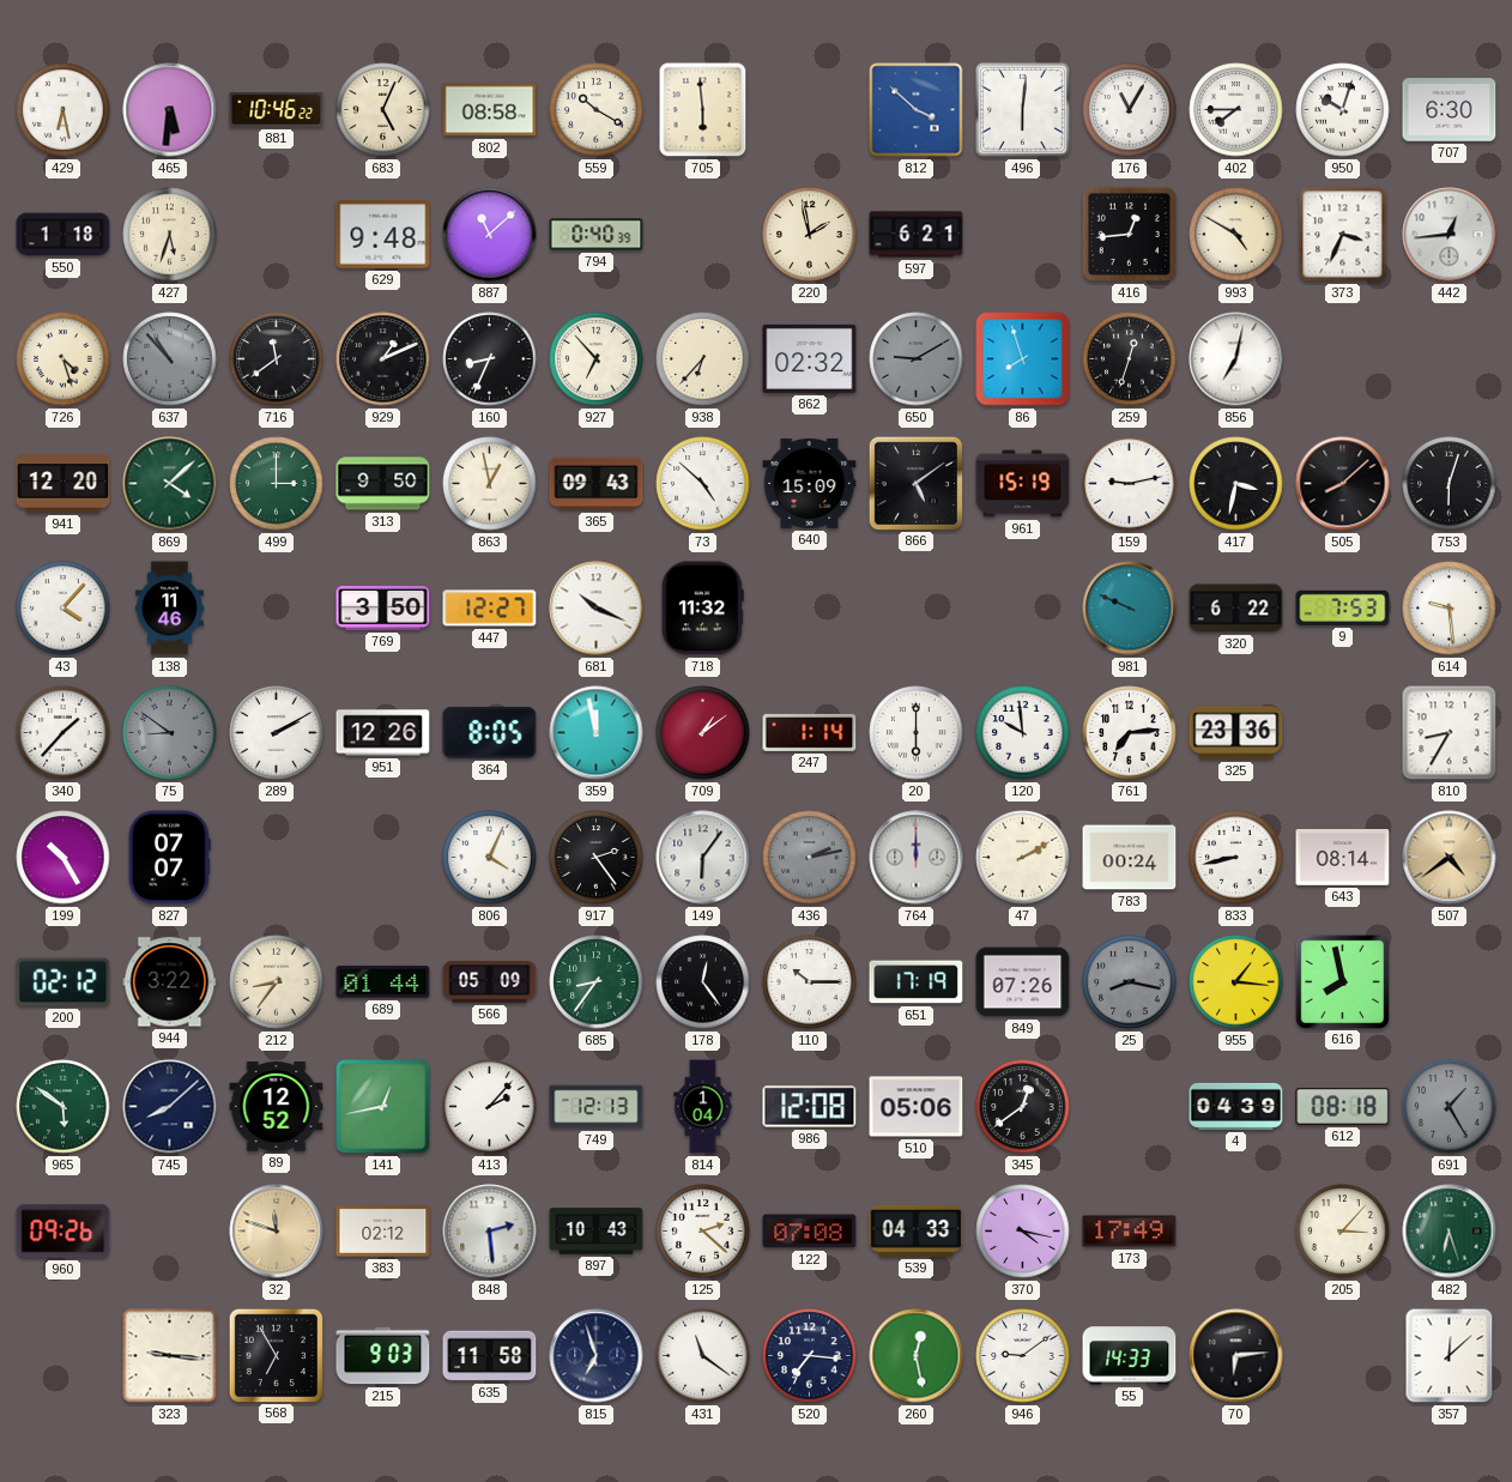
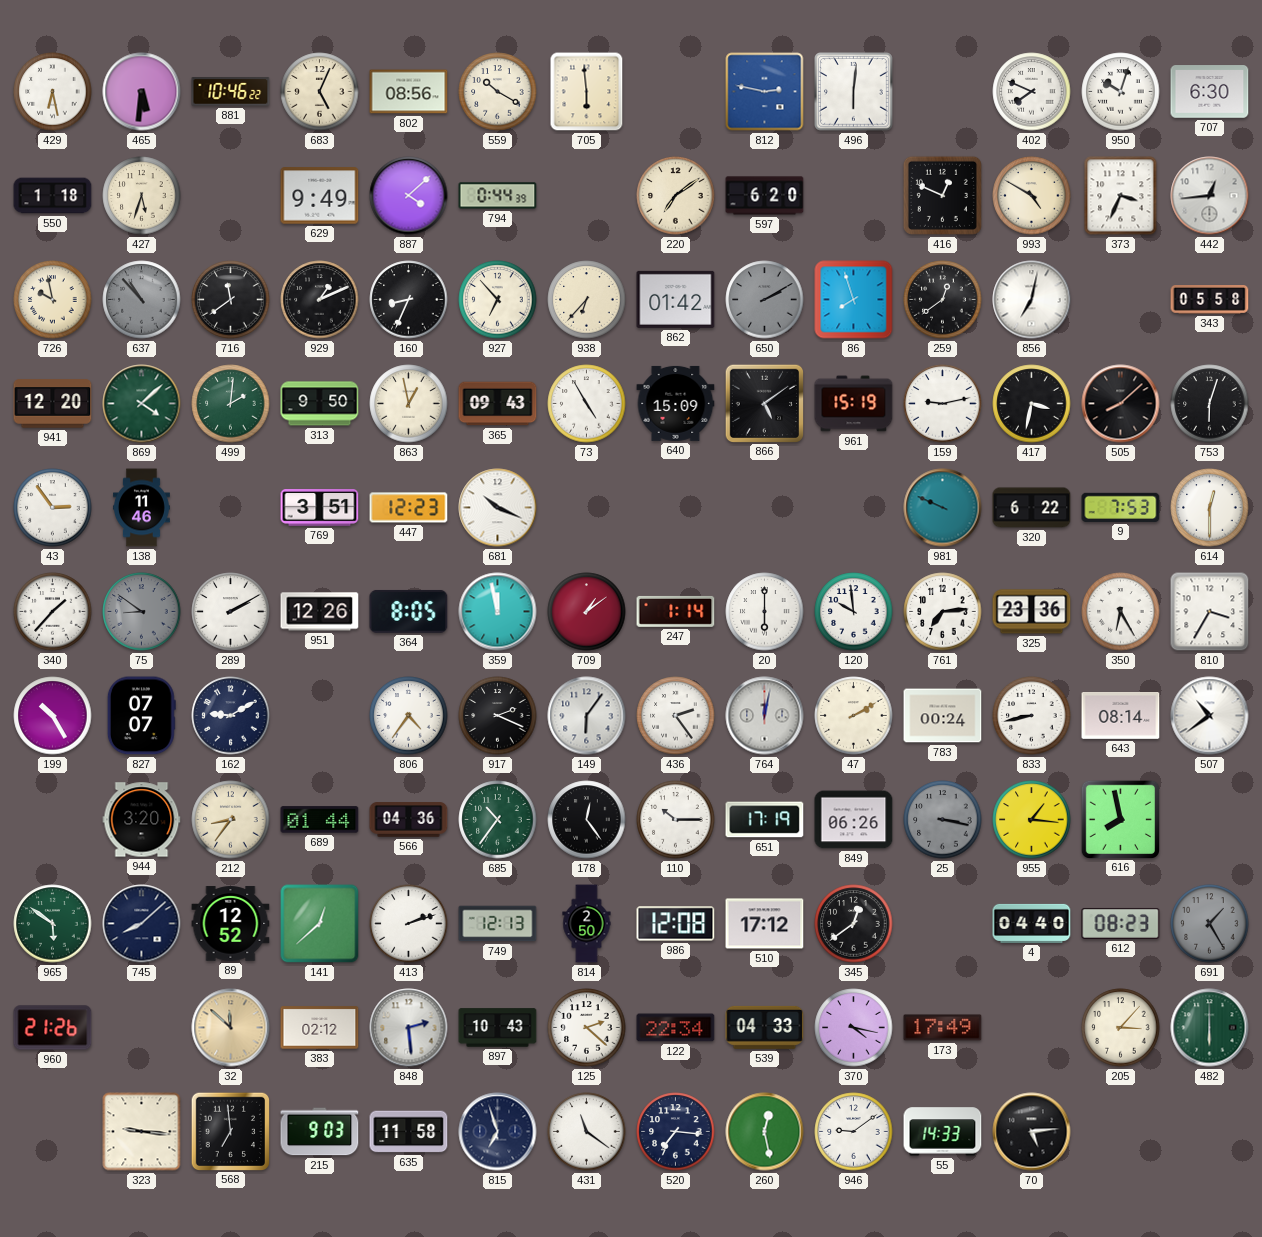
802: 08:58 -> 08:56 (409, 92)
812: 3:52 -> 2:47 (765, 92)
176: 11:05 -> none (1130, 110)
402: 7:45 -> 7:49 (1032, 92)
629: 9:48 -> 9:49 (320, 196)
887: 11:08 -> 4:08 (409, 196)
794: 0:40 -> 0:44 (498, 196)
220: 1:58 -> 7:09 (676, 196)
597: 6:21 -> 6:20 (765, 196)
416: 12:44 -> 12:49 (942, 195)
726: 4:27 -> 9:58 (53, 300)
862: 02:32 -> 01:42 (676, 299)
650: 9:10 -> 2:10 (765, 300)
259: 12:33 -> 12:39 (943, 300)
343: none -> 05:58 (1210, 300)
499: 3:00 -> 2:01 (231, 404)
73: 4:52 -> 4:55 (587, 404)
43: 4:07 -> 2:54 (53, 508)
769: 3:50 -> 3:51 (320, 508)
447: 12:27 -> 12:23 (409, 508)
718: 11:32 -> none (702, 609)
614: 9:29 -> 12:30 (1210, 508)
350: none -> 6:25 (1121, 612)
810: 8:35 -> 3:35 (1210, 612)
162: none -> 9:10 (231, 716)
806: 4:04 -> 4:36 (409, 716)
917: 2:24 -> 2:19 (498, 716)
436: 2:13 -> 2:24 (676, 716)
436 dial: grey -> white (676, 716)
764: 12:00 -> 12:02 (765, 716)
507: 4:39 -> 10:39 (1210, 716)
507 dial: champagne -> white (1210, 716)
200: 02:12 -> none (63, 982)
944: 3:22 -> 3:20 (142, 820)
566: 05:09 -> 04:36 (409, 820)
685: 8:36 -> 10:36 (498, 820)
849: 07:26 -> 06:26 (854, 820)
25: 8:17 -> 3:17 (943, 820)
141: 12:43 -> 12:38 (320, 924)
413: 2:07 -> 2:12 (409, 924)
814: 1:04 -> 2:50 (587, 924)
510: 05:06 -> 17:12 (765, 924)
4: 04:39 -> 04:40 (1032, 923)
612: 08:18 -> 08:23 (1121, 923)
960: 09:26 -> 21:26 (53, 1028)
32: 11:48 -> 11:52 (231, 1028)
122: 07:08 -> 22:34 (676, 1028)
482: 6:27 -> 6:00 (1210, 1028)
568: 6:55 -> 6:59 (230, 1131)
70: 6:14 -> 5:14 (1032, 1132)
357: 12:08 -> none (1450, 1356)
